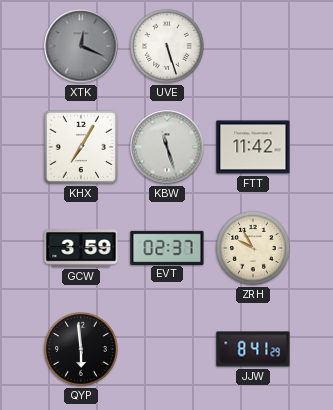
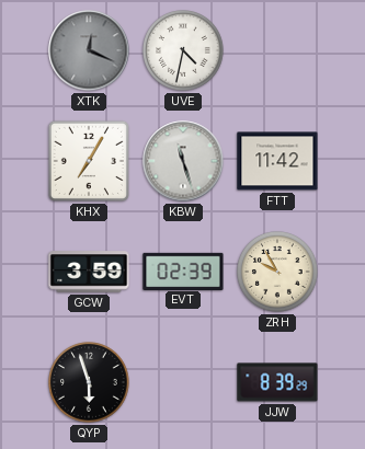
UVE: 5:27 -> 4:32 (183, 50)
EVT: 02:37 -> 02:39 (183, 270)
QYP: 5:59 -> 5:57 (89, 382)
JJW: 8:41 -> 8:39 (277, 382)
